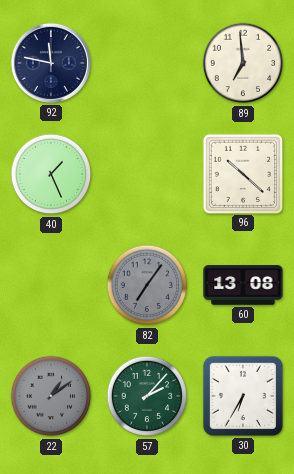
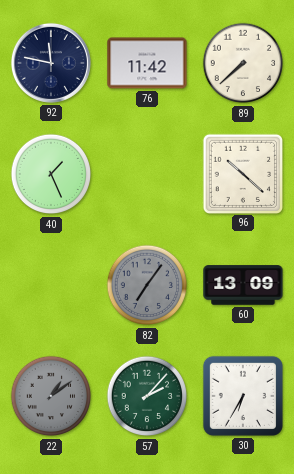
76: none -> 11:42 (147, 63)
89: 6:59 -> 7:38 (243, 63)
60: 13:08 -> 13:09 (243, 285)
